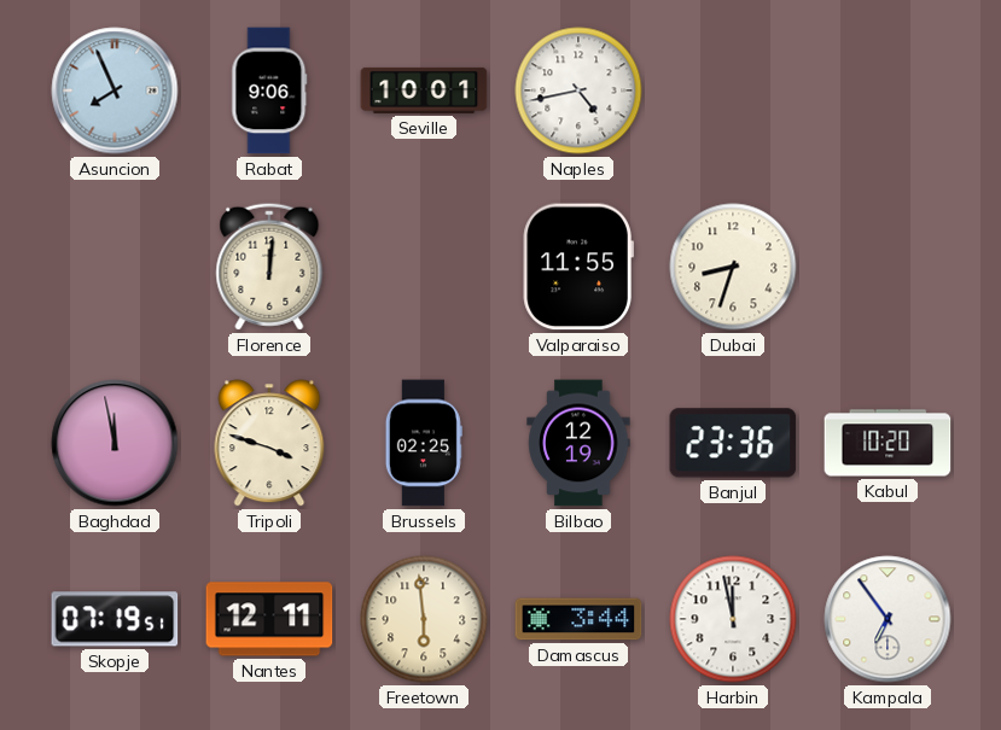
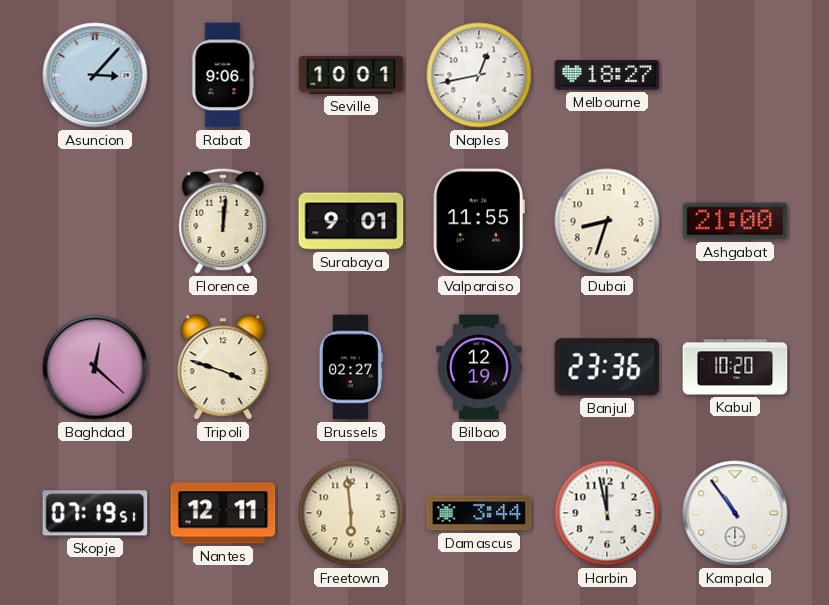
Asuncion: 7:56 -> 3:07 (95, 75)
Naples: 4:43 -> 12:43 (479, 75)
Melbourne: none -> 18:27 (607, 75)
Surabaya: none -> 9:01 (351, 221)
Ashgabat: none -> 21:00 (735, 221)
Baghdad: 11:58 -> 12:22 (95, 367)
Brussels: 02:25 -> 02:27 (351, 367)
Kampala: 6:54 -> 10:54 (735, 513)
